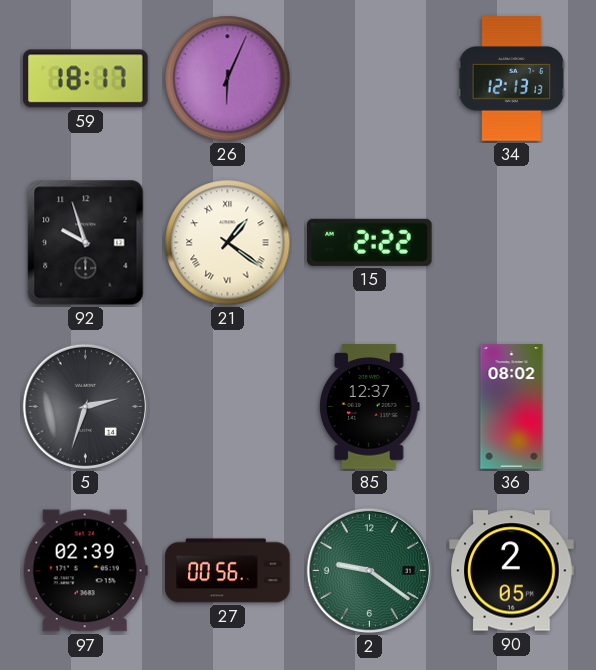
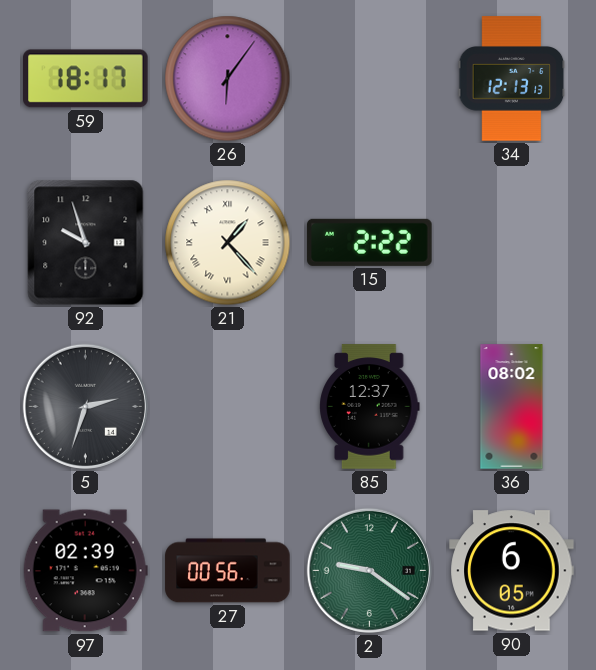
26: 6:04 -> 6:06 (228, 79)
21: 1:21 -> 1:23 (228, 243)
90: 2:05 -> 6:05 (512, 571)
